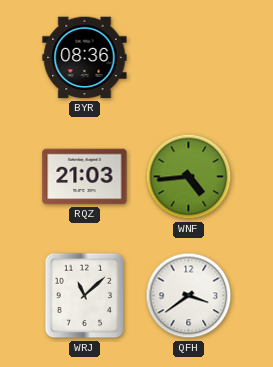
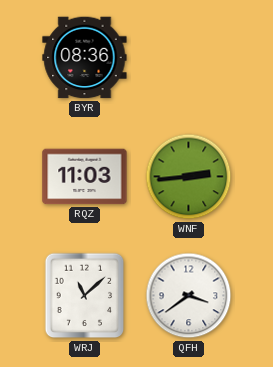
RQZ: 21:03 -> 11:03 (85, 177)
WNF: 4:44 -> 2:44 (189, 177)
